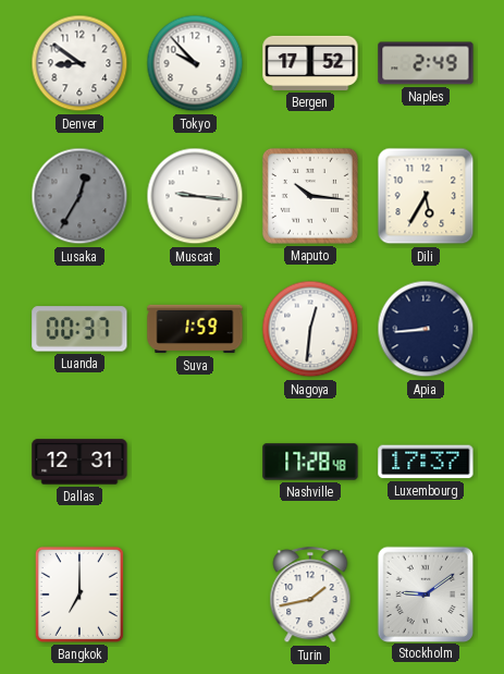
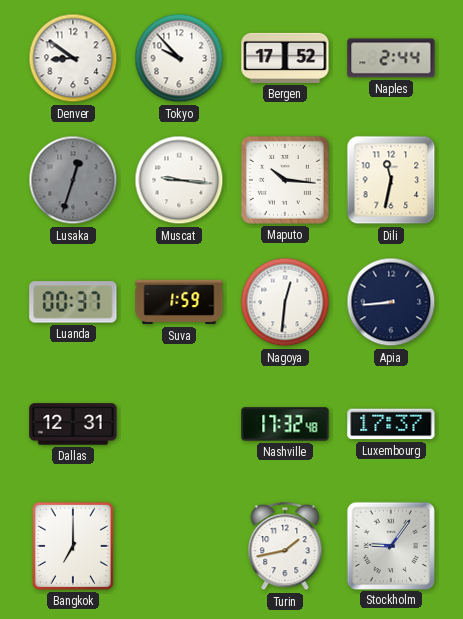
Naples: 2:49 -> 2:44 (391, 58)
Lusaka: 12:35 -> 12:33 (73, 180)
Dili: 5:35 -> 11:32 (391, 180)
Nashville: 17:28 -> 17:32 (285, 424)
Stockholm: 9:09 -> 9:06 (390, 545)
